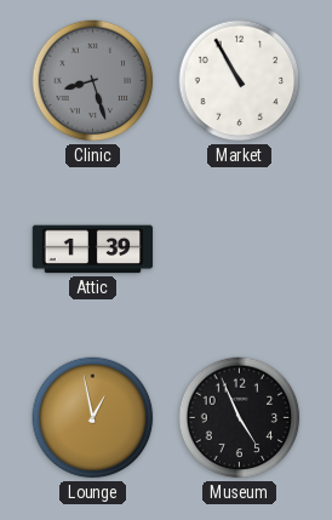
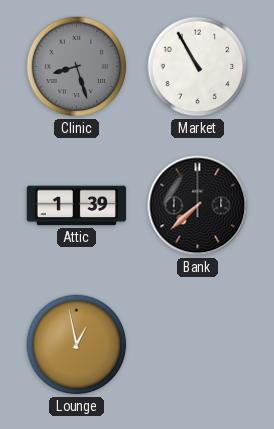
Bank: none -> 7:38 (198, 206)
Museum: 4:56 -> none (240, 418)
